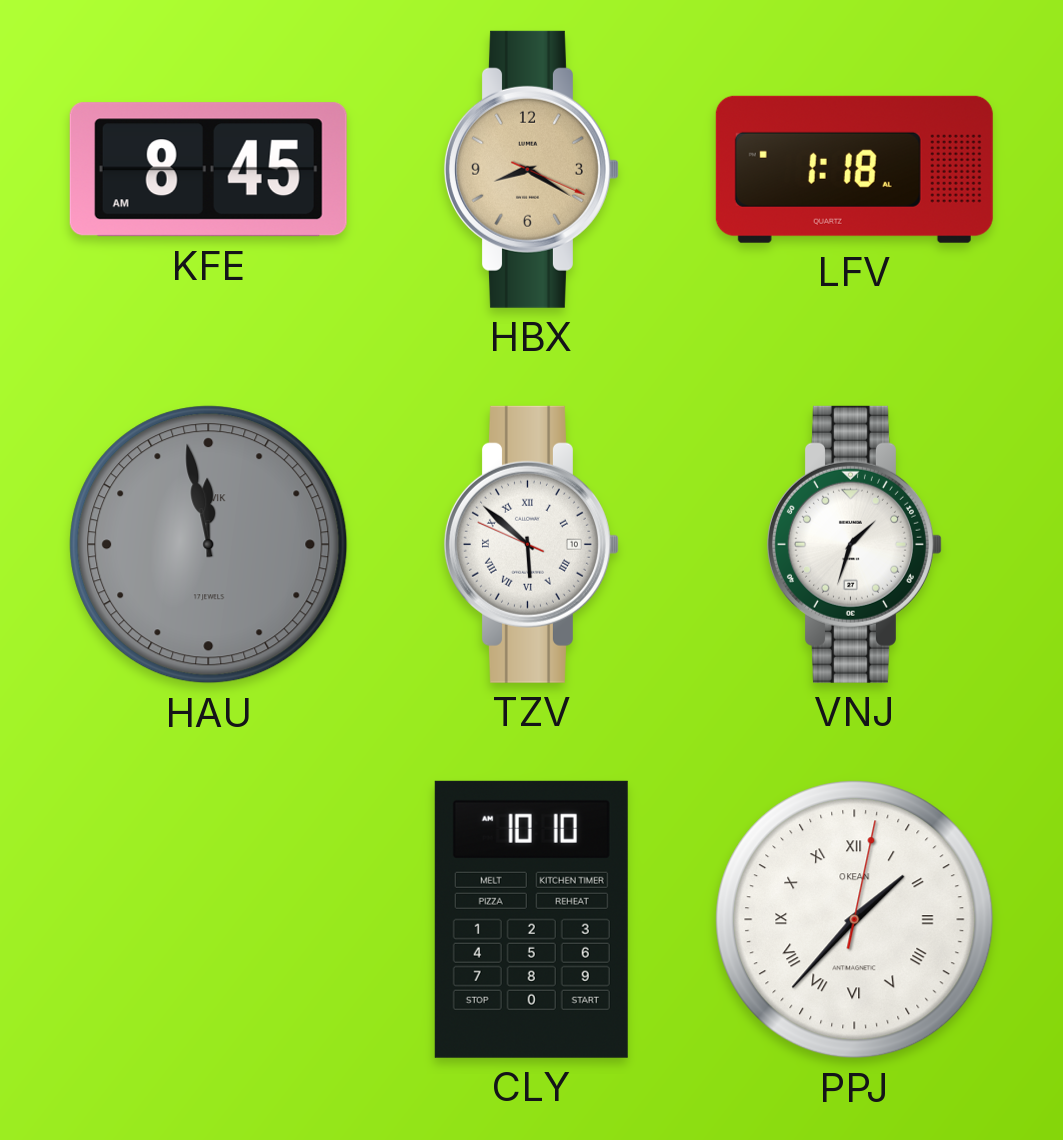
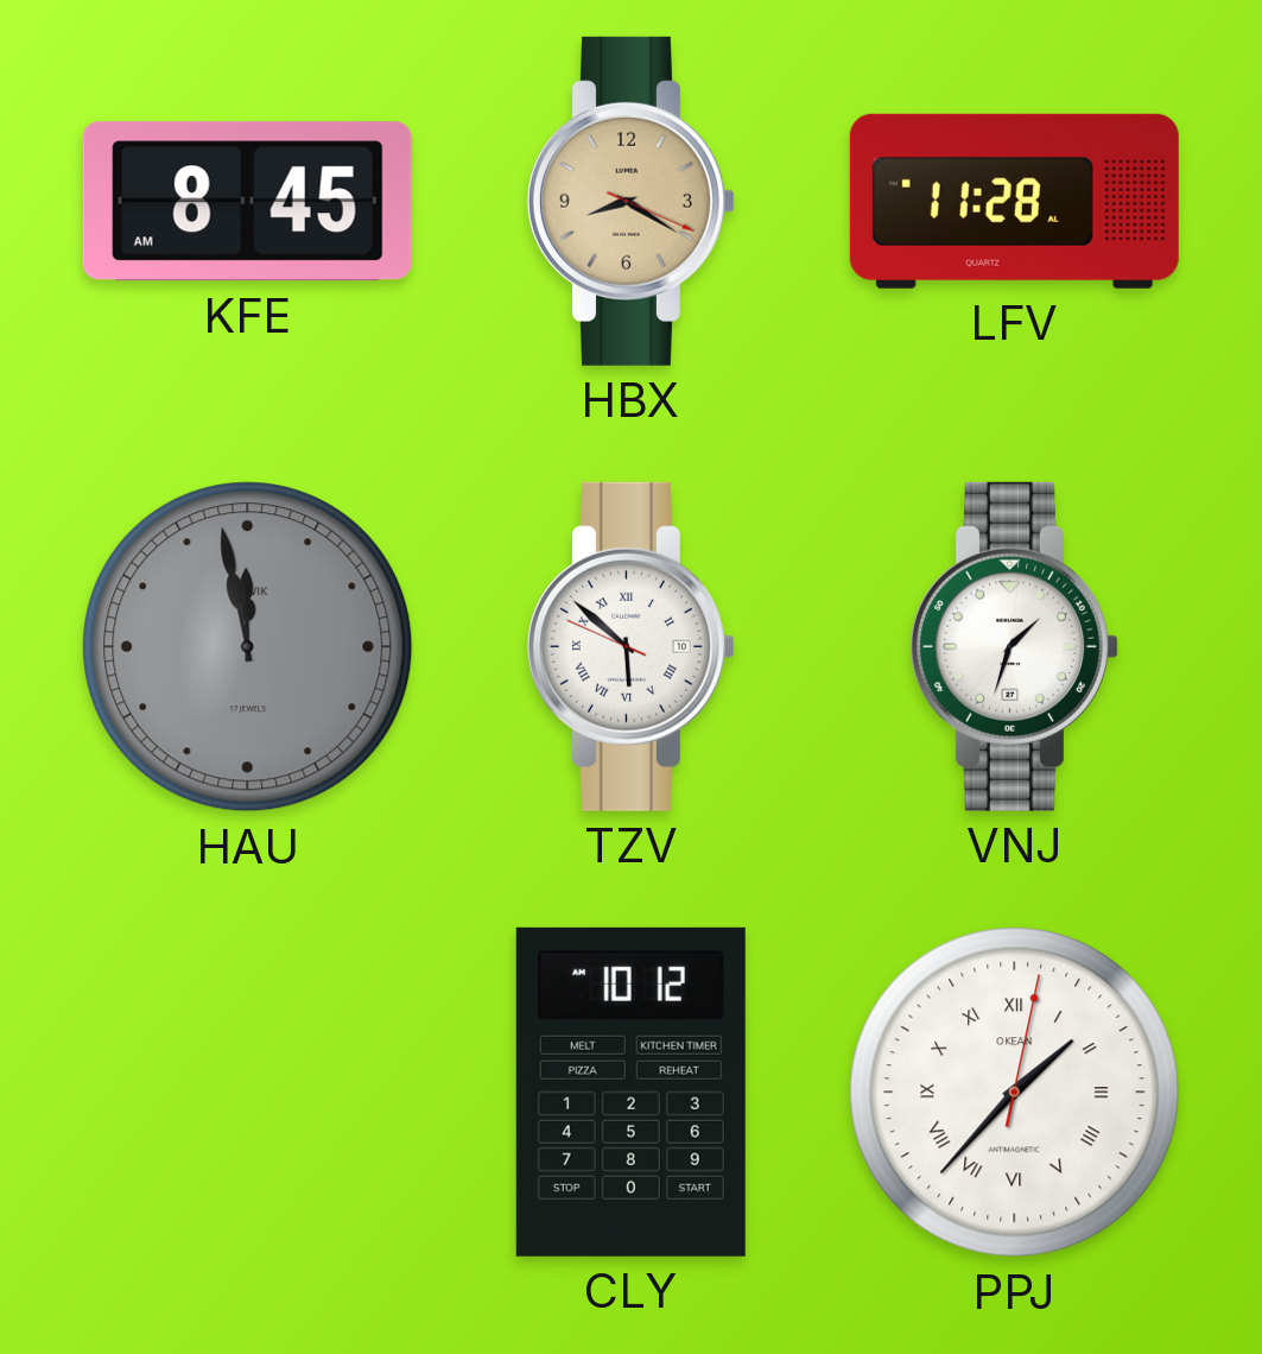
LFV: 1:18 -> 11:28 (1014, 201)
CLY: 10:10 -> 10:12 (630, 1092)
